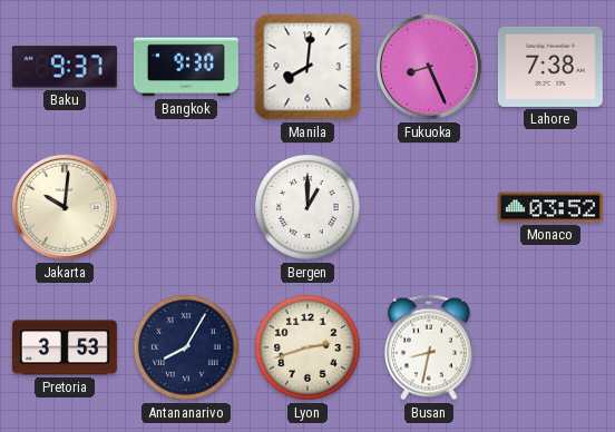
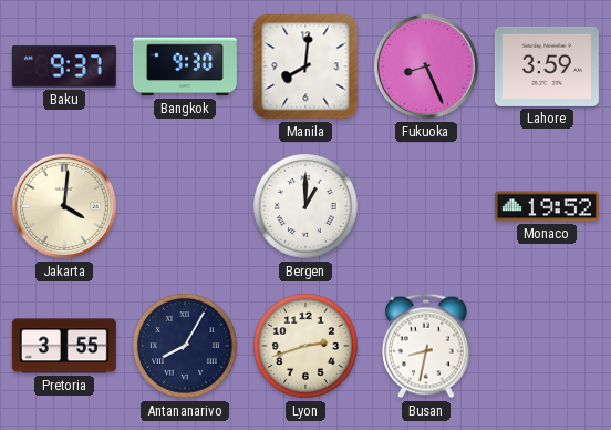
Lahore: 7:38 -> 3:59 (547, 66)
Jakarta: 10:01 -> 4:01 (64, 206)
Monaco: 03:52 -> 19:52 (547, 206)
Pretoria: 3:53 -> 3:55 (64, 346)
